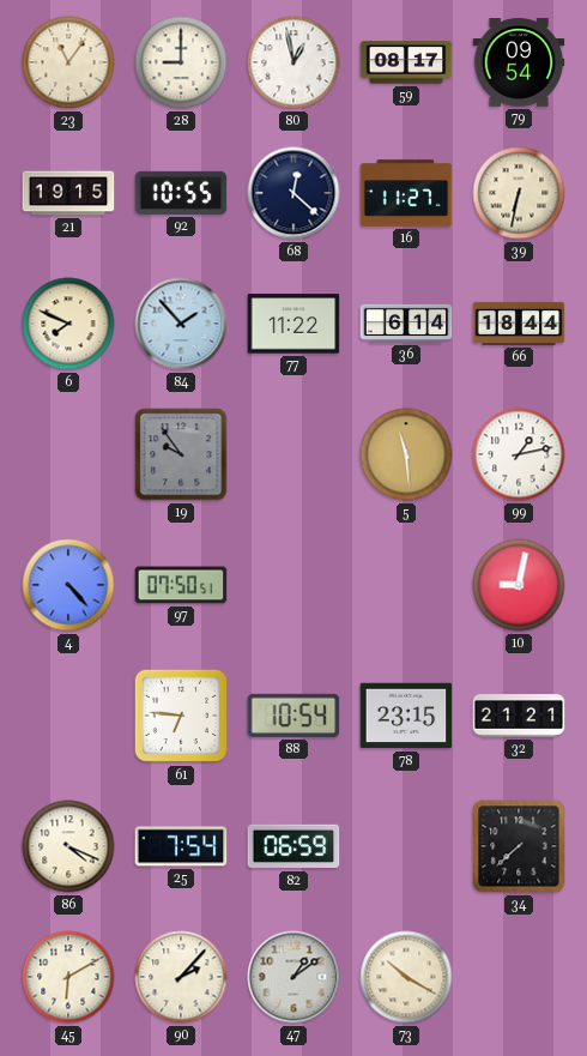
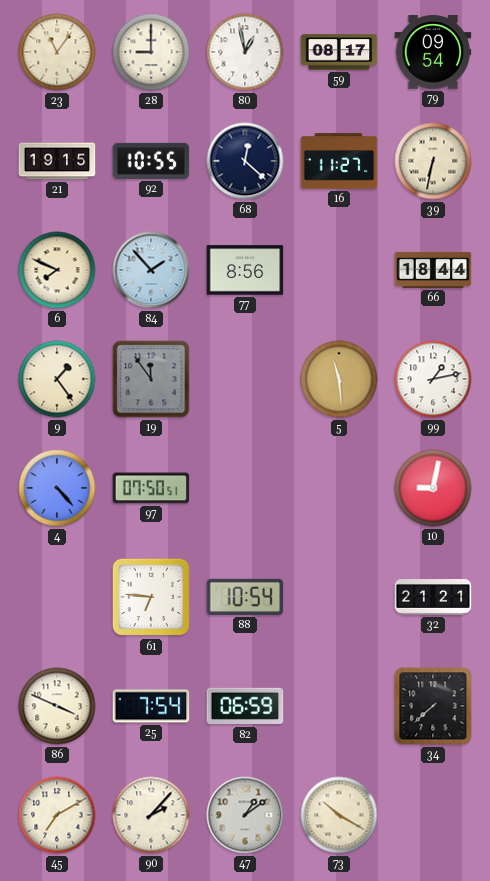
77: 11:22 -> 8:56 (245, 270)
36: 6:14 -> none (406, 324)
9: none -> 1:24 (57, 379)
19: 9:54 -> 11:54 (151, 379)
78: 23:15 -> none (406, 716)
86: 4:19 -> 3:49 (57, 706)
45: 6:10 -> 7:10 (57, 815)
